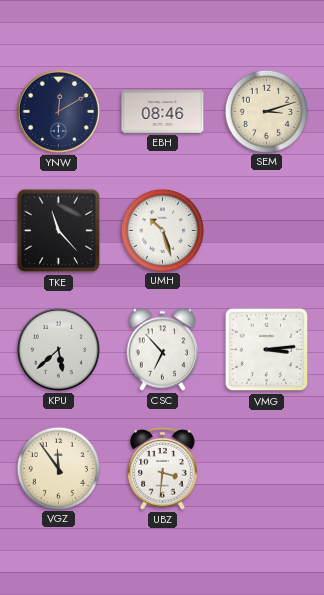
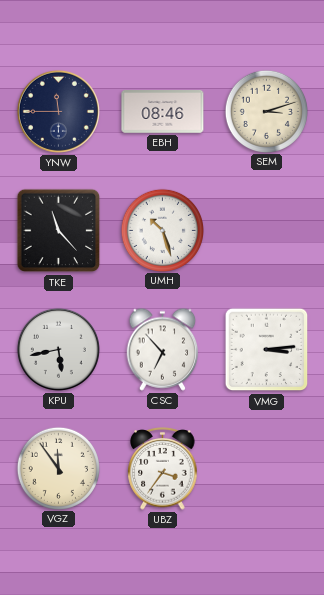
YNW: 12:10 -> 11:45 (58, 111)
KPU: 5:38 -> 5:43 (58, 349)
UBZ: 3:31 -> 3:36 (163, 469)
